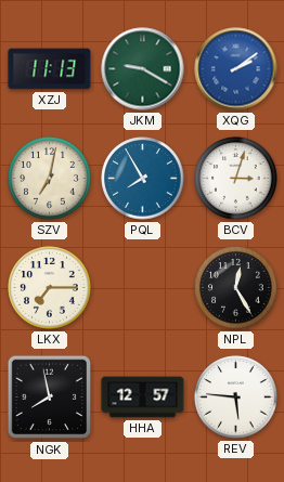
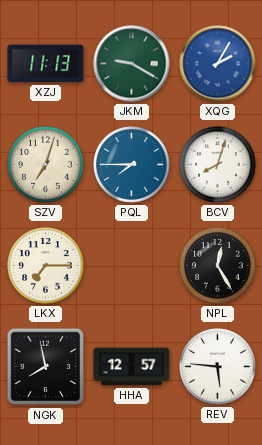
XQG: 2:09 -> 2:05 (218, 64)
SZV: 7:02 -> 7:03 (46, 165)
PQL: 7:55 -> 7:45 (132, 165)
BCV: 3:03 -> 8:03 (218, 165)
